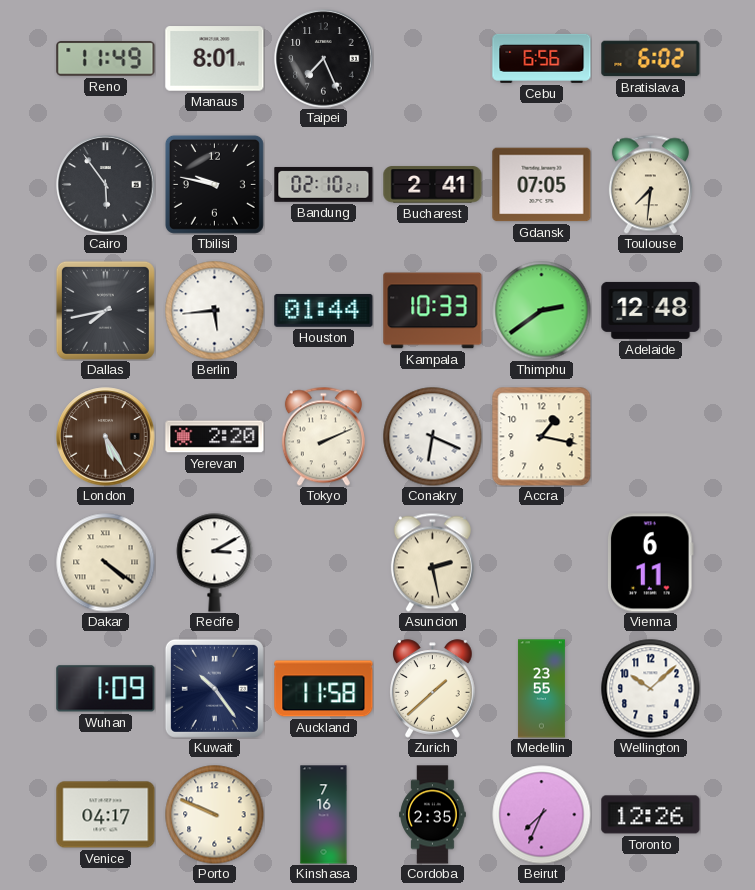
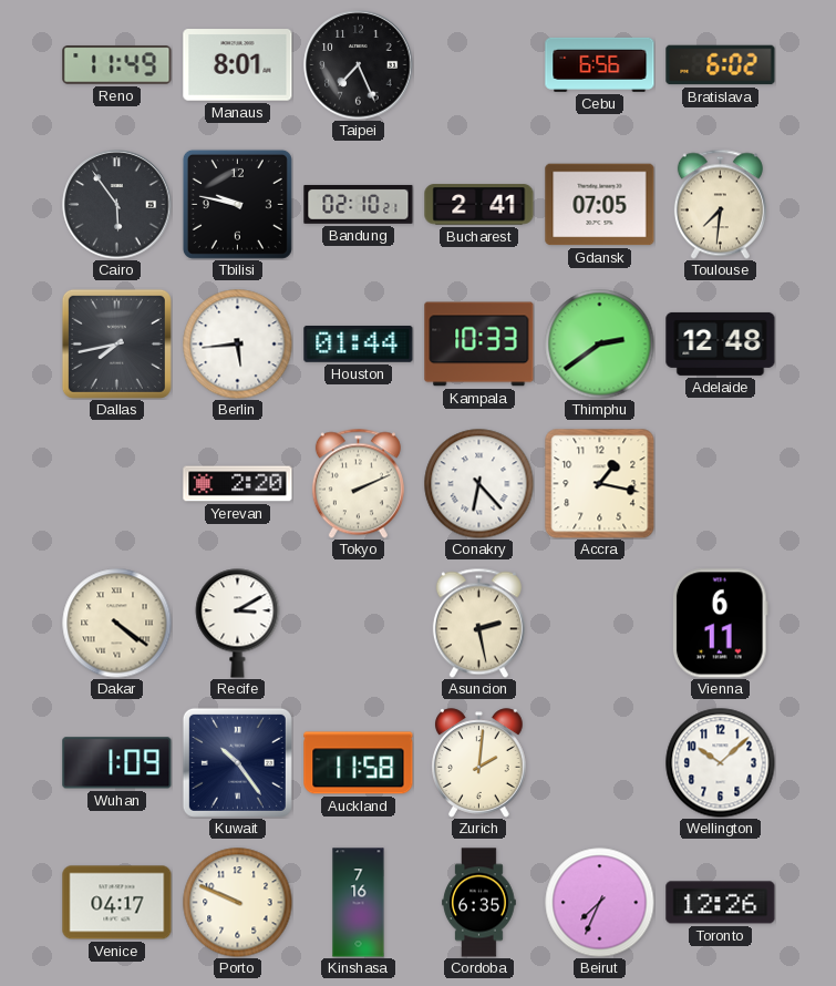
London: 5:25 -> none (106, 437)
Conakry: 6:19 -> 6:23 (479, 484)
Zurich: 1:38 -> 2:01 (479, 763)
Medellin: 23:55 -> none (541, 689)
Cordoba: 2:35 -> 6:35 (479, 903)
